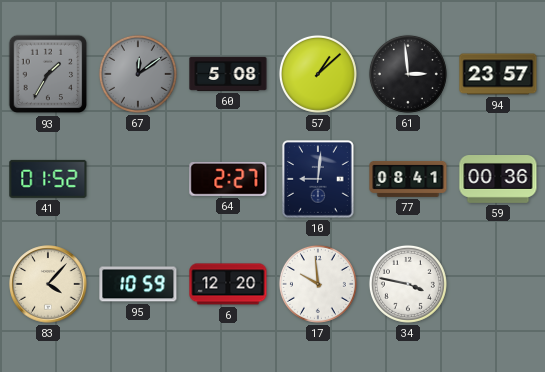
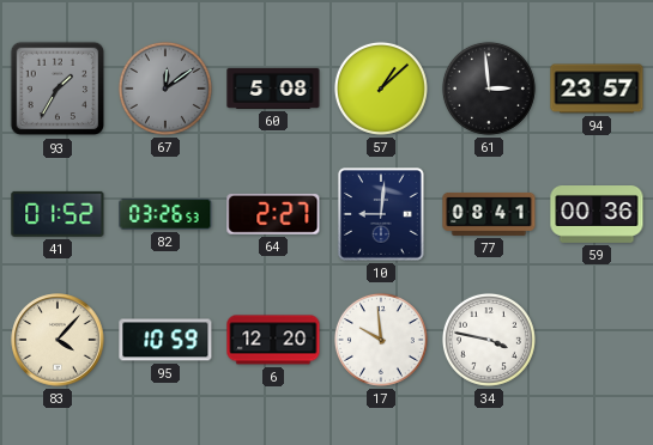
82: none -> 03:26 (165, 214)
